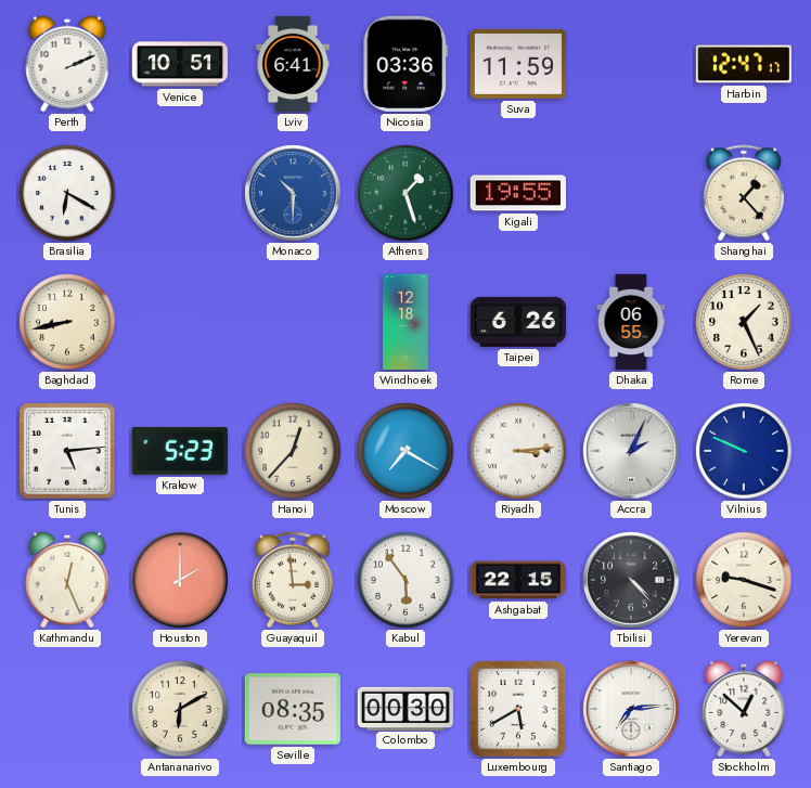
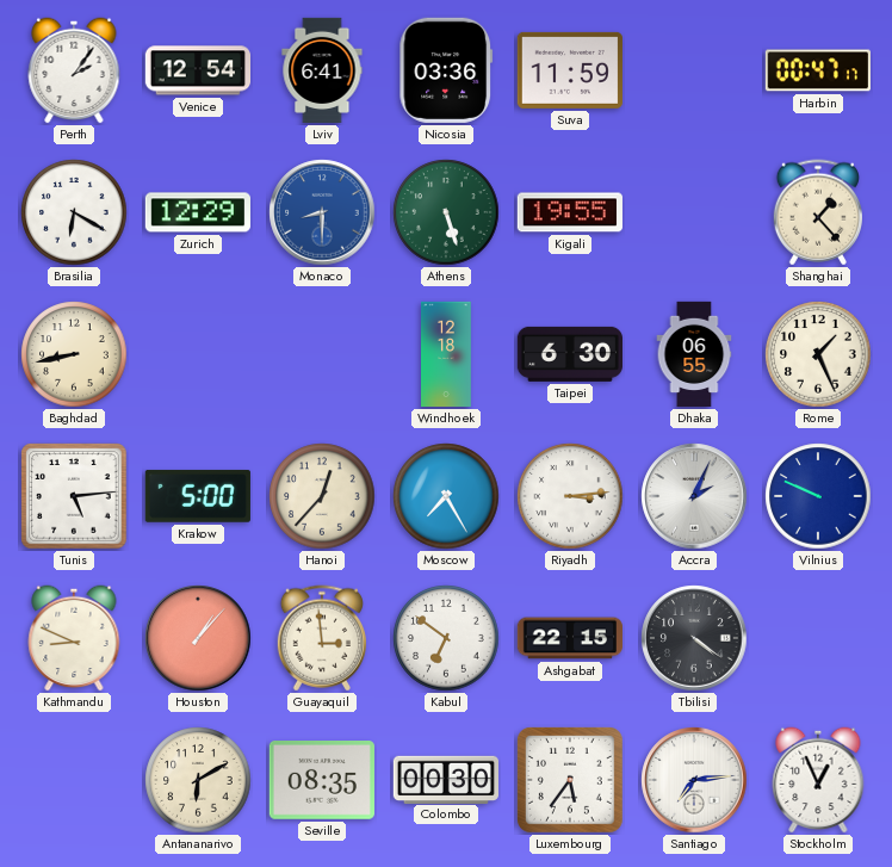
Perth: 2:11 -> 2:06 (74, 70)
Venice: 10:51 -> 12:54 (197, 70)
Harbin: 12:47 -> 00:47 (818, 70)
Zurich: none -> 12:29 (198, 212)
Monaco: 10:30 -> 8:30 (322, 212)
Athens: 1:27 -> 5:27 (446, 212)
Taipei: 6:26 -> 6:30 (569, 354)
Krakow: 5:23 -> 5:00 (198, 496)
Moscow: 7:20 -> 7:25 (446, 496)
Kathmandu: 12:26 -> 8:49 (74, 638)
Houston: 2:00 -> 1:07 (198, 638)
Kabul: 5:54 -> 6:51 (446, 638)
Tbilisi: 4:23 -> 4:21 (694, 638)
Yerevan: 9:18 -> none (744, 580)
Luxembourg: 5:40 -> 5:36 (570, 780)
Stockholm: 12:52 -> 12:56 (818, 780)
